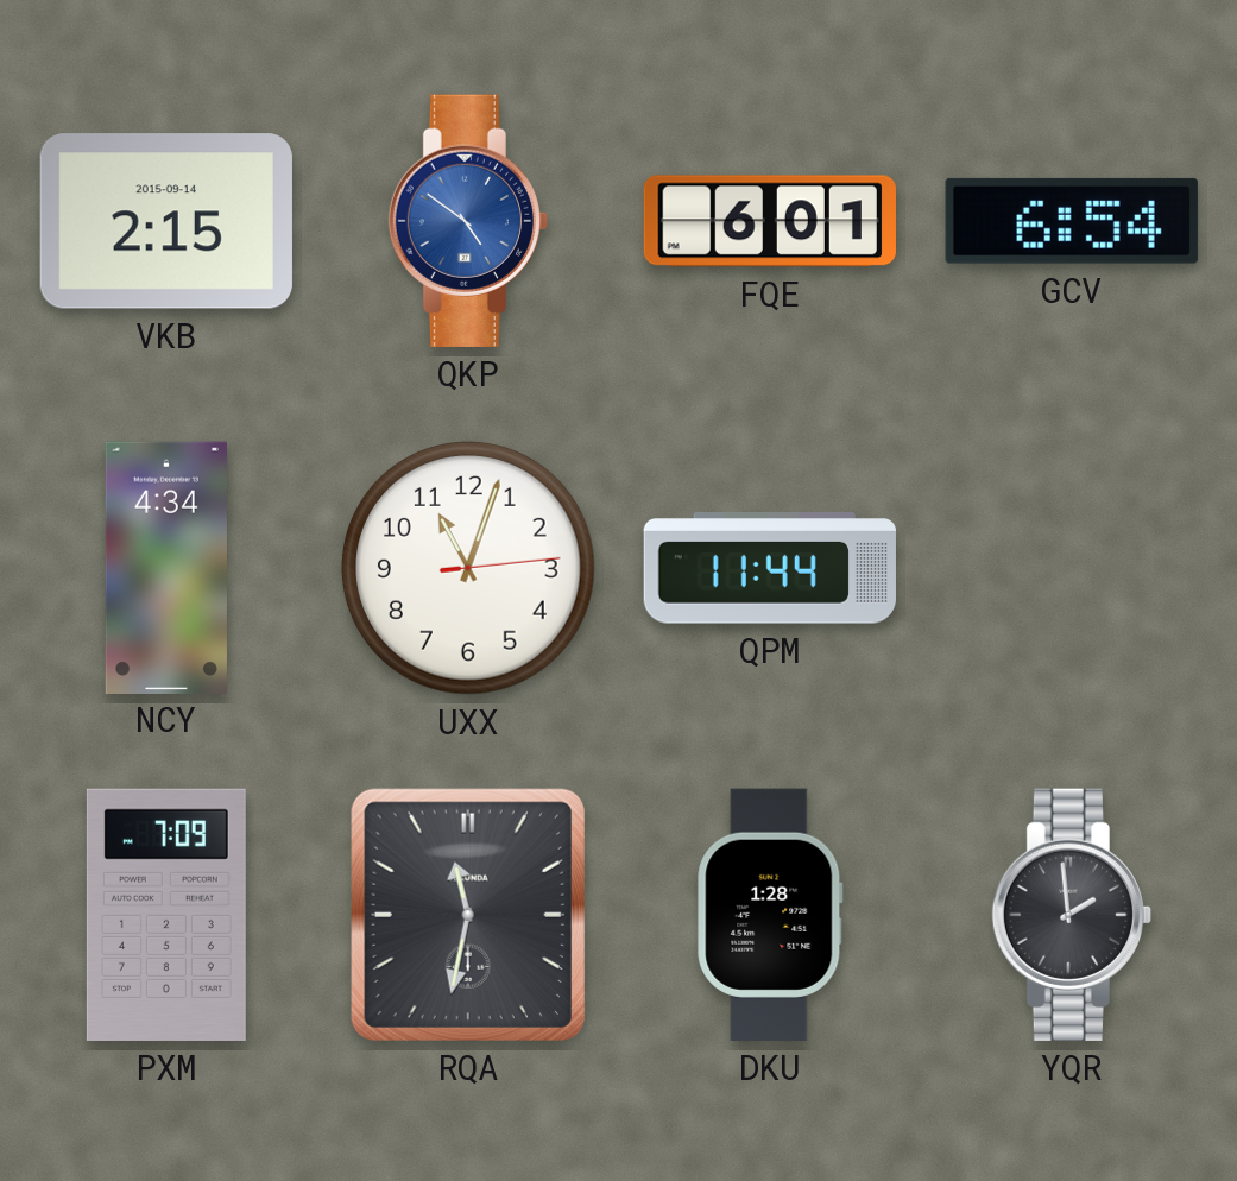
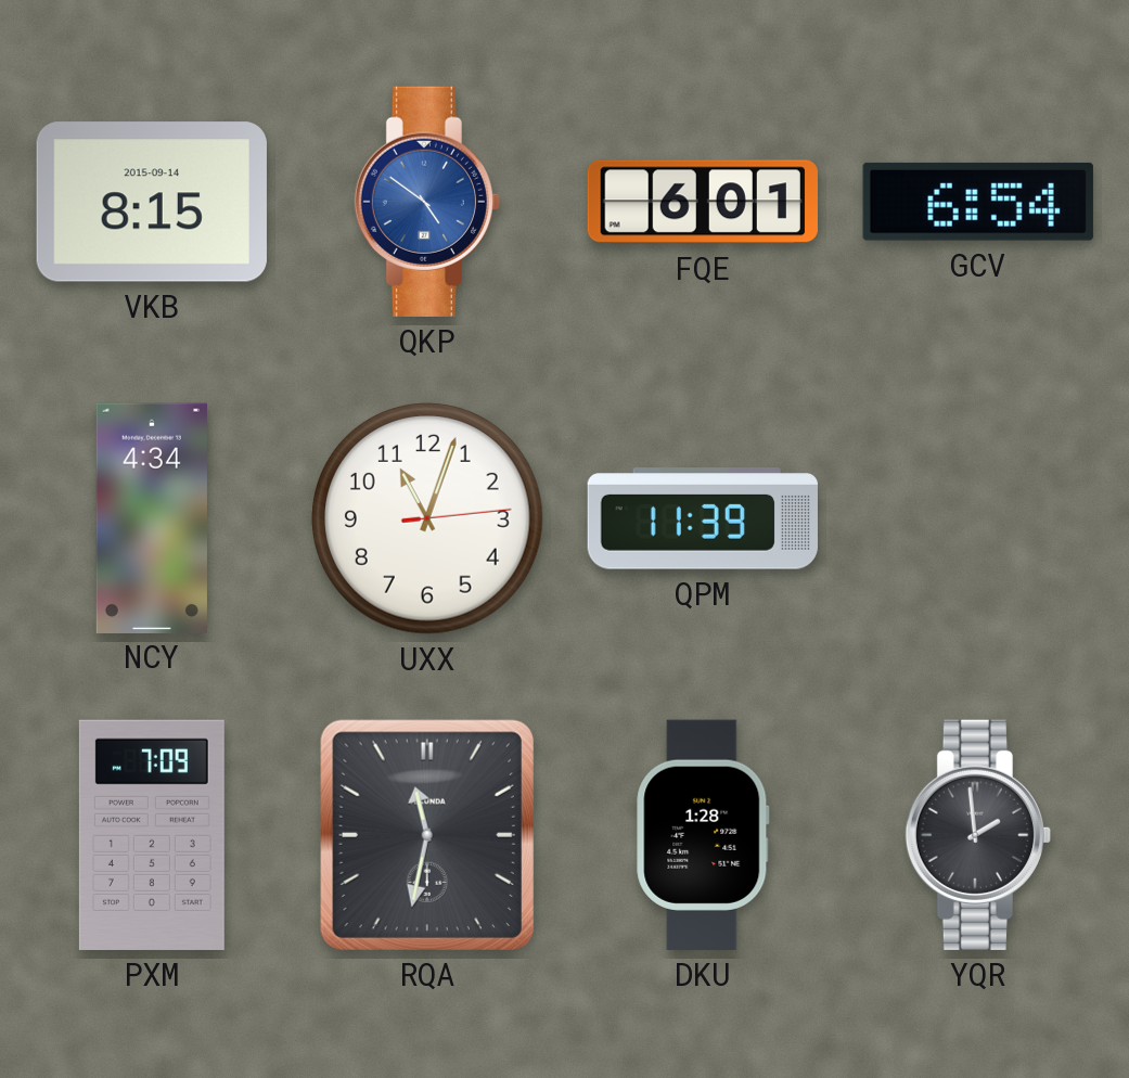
VKB: 2:15 -> 8:15 (152, 202)
QPM: 11:44 -> 11:39 (703, 518)
